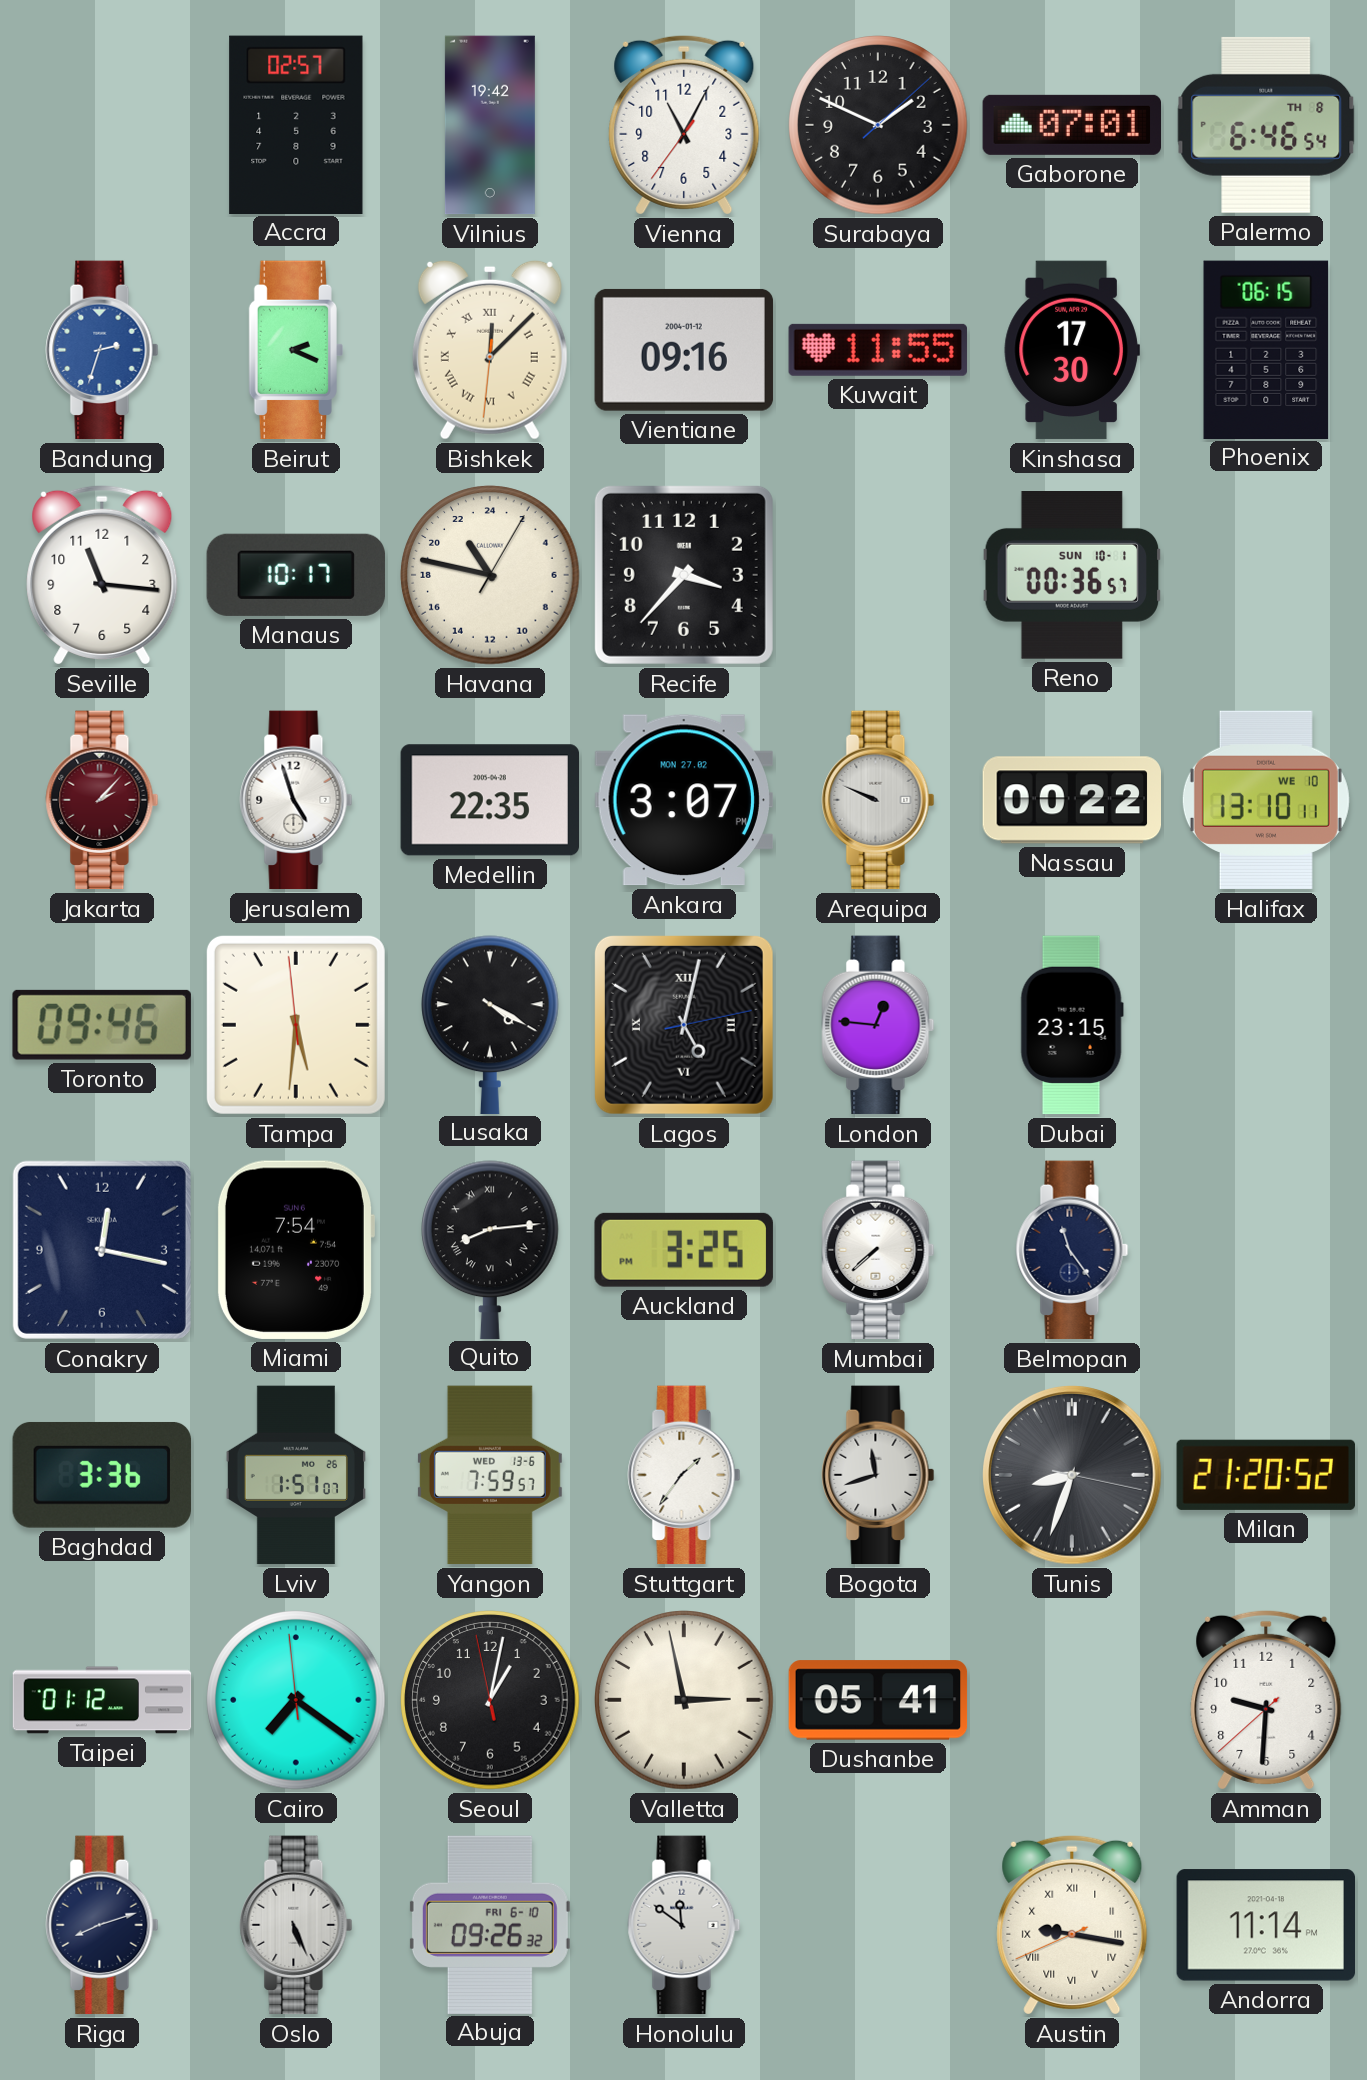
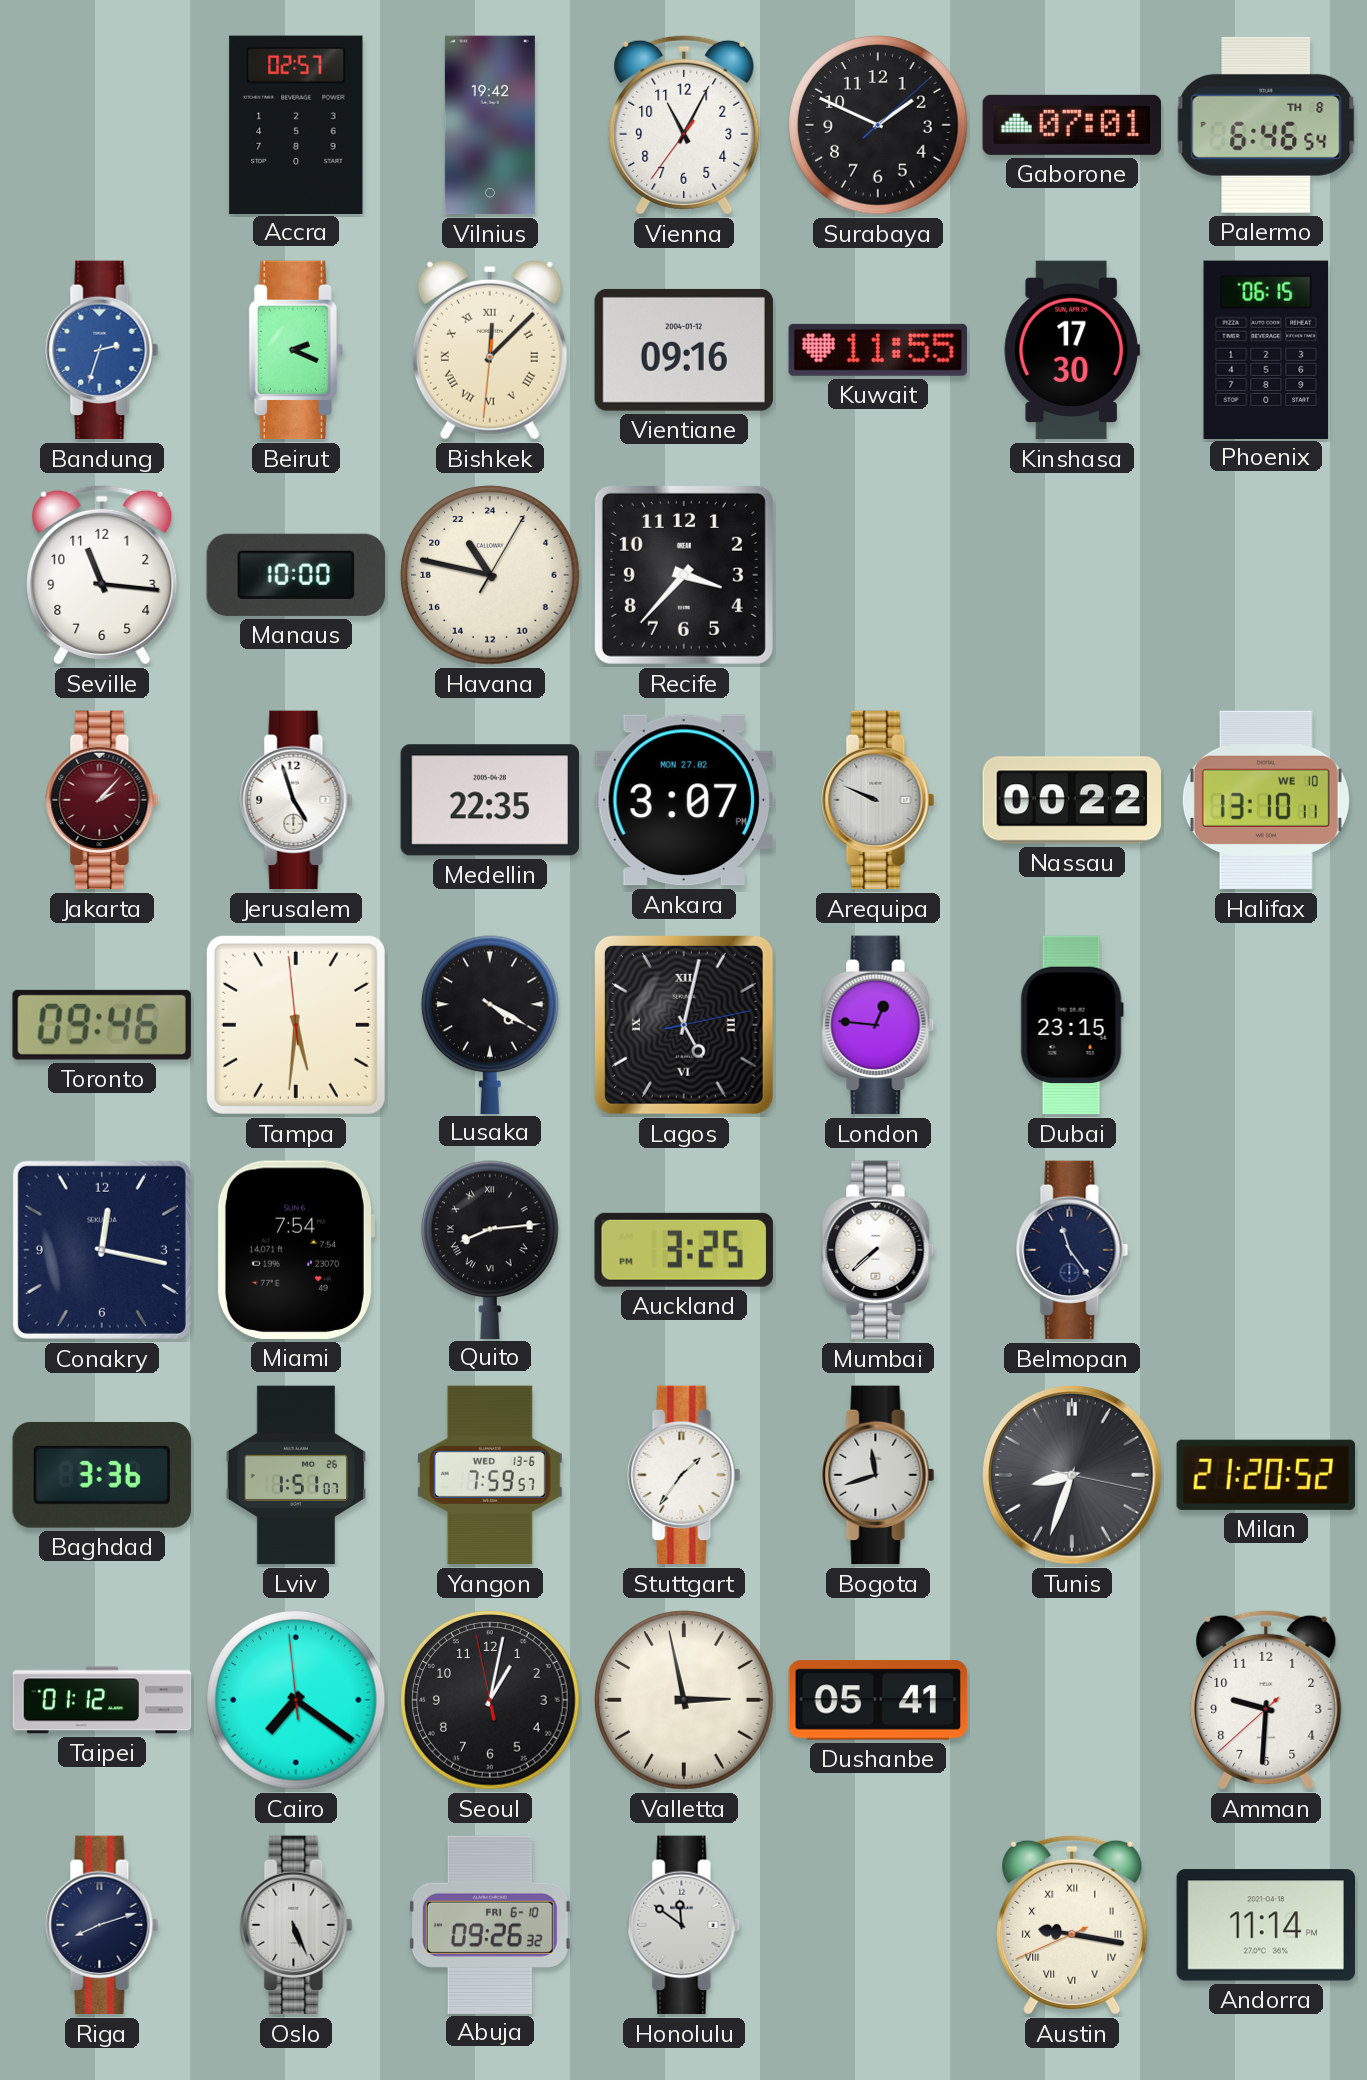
Manaus: 10:17 -> 10:00 (295, 575)
Reno: 00:36 -> none (1072, 576)
